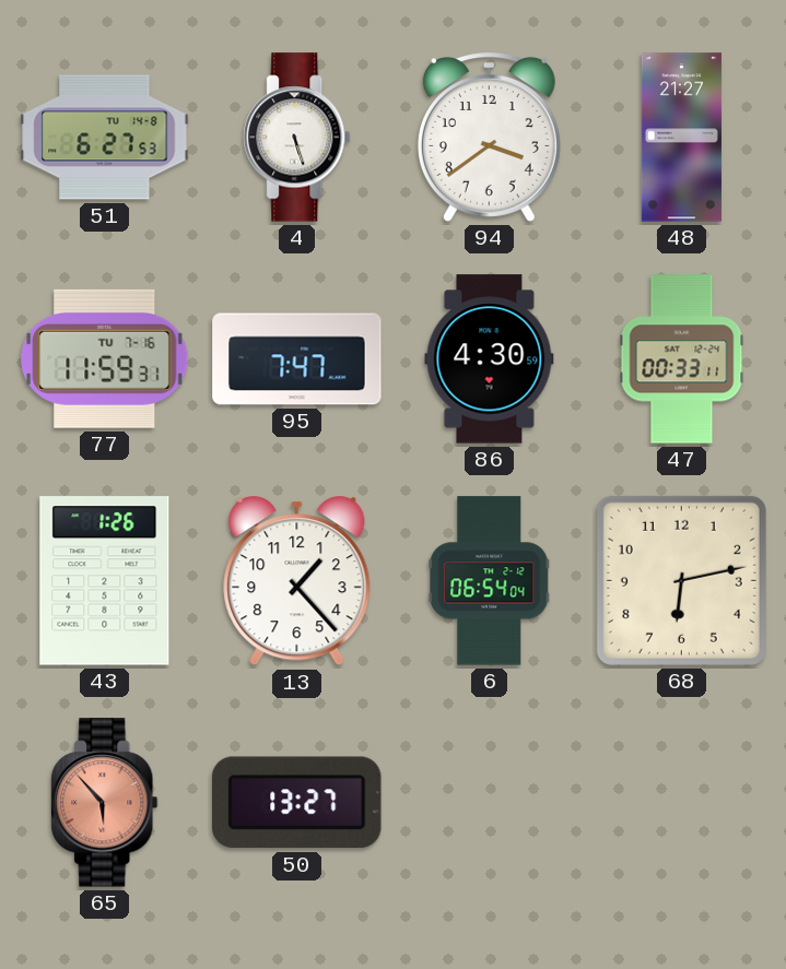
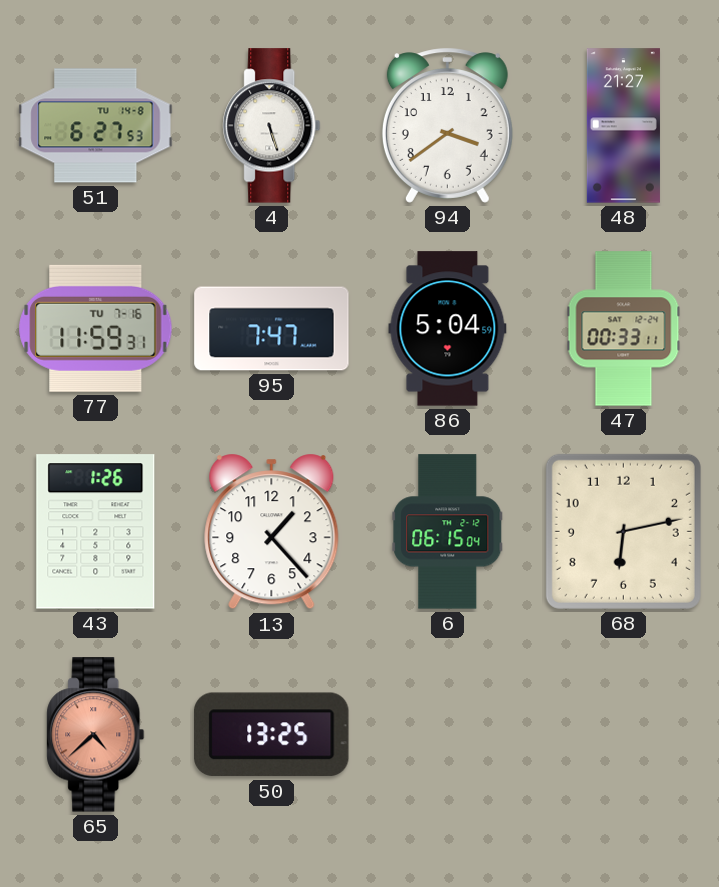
86: 4:30 -> 5:04 (448, 329)
6: 06:54 -> 06:15 (448, 532)
65: 5:53 -> 4:38 (96, 735)
50: 13:27 -> 13:25 (272, 735)
